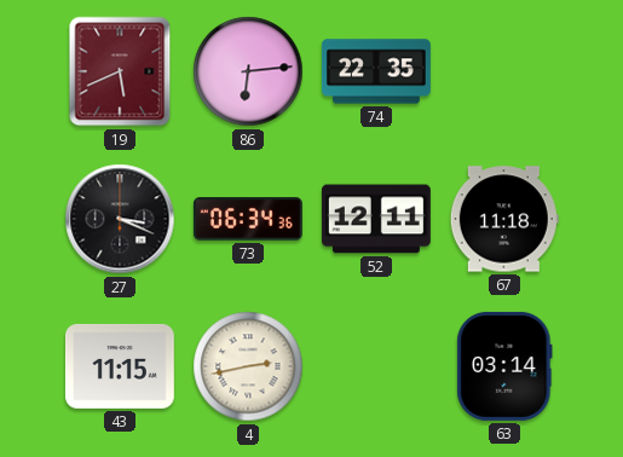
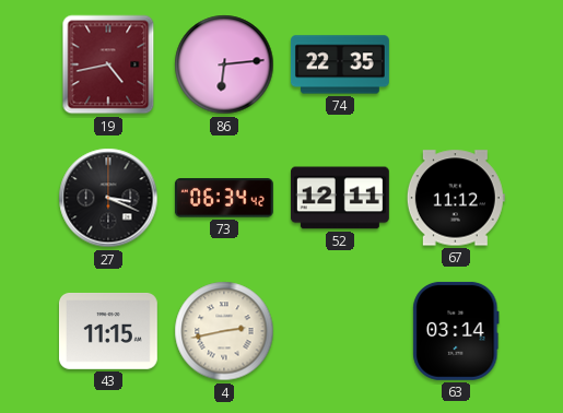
19: 5:41 -> 4:43 (108, 64)
73: 06:34:36 -> 06:34:42 (224, 198)
67: 11:18 -> 11:12 (456, 198)
